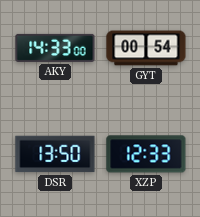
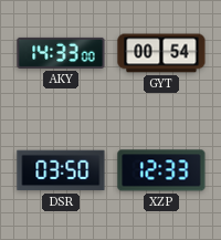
DSR: 13:50 -> 03:50 (61, 170)
